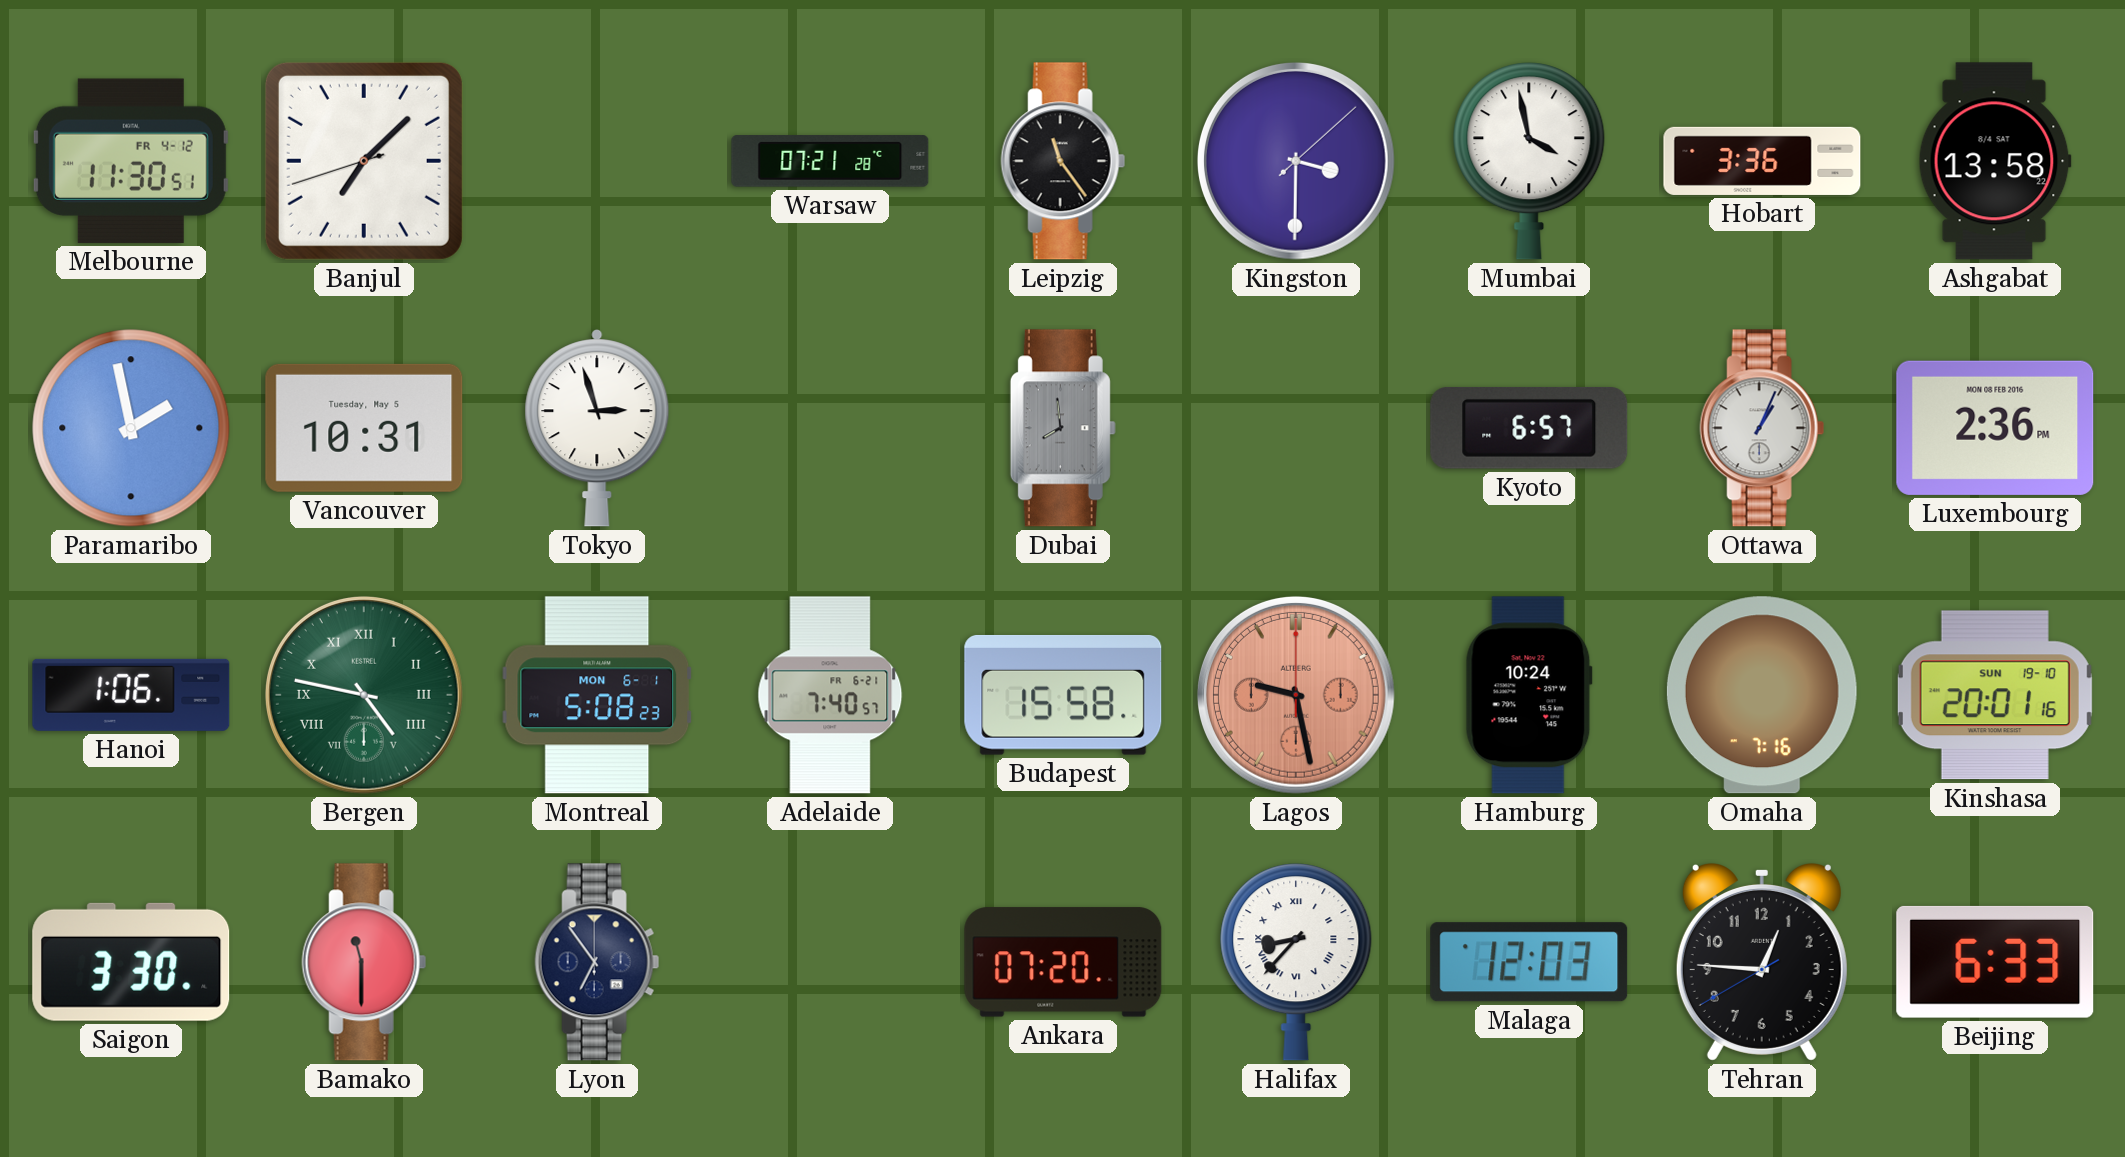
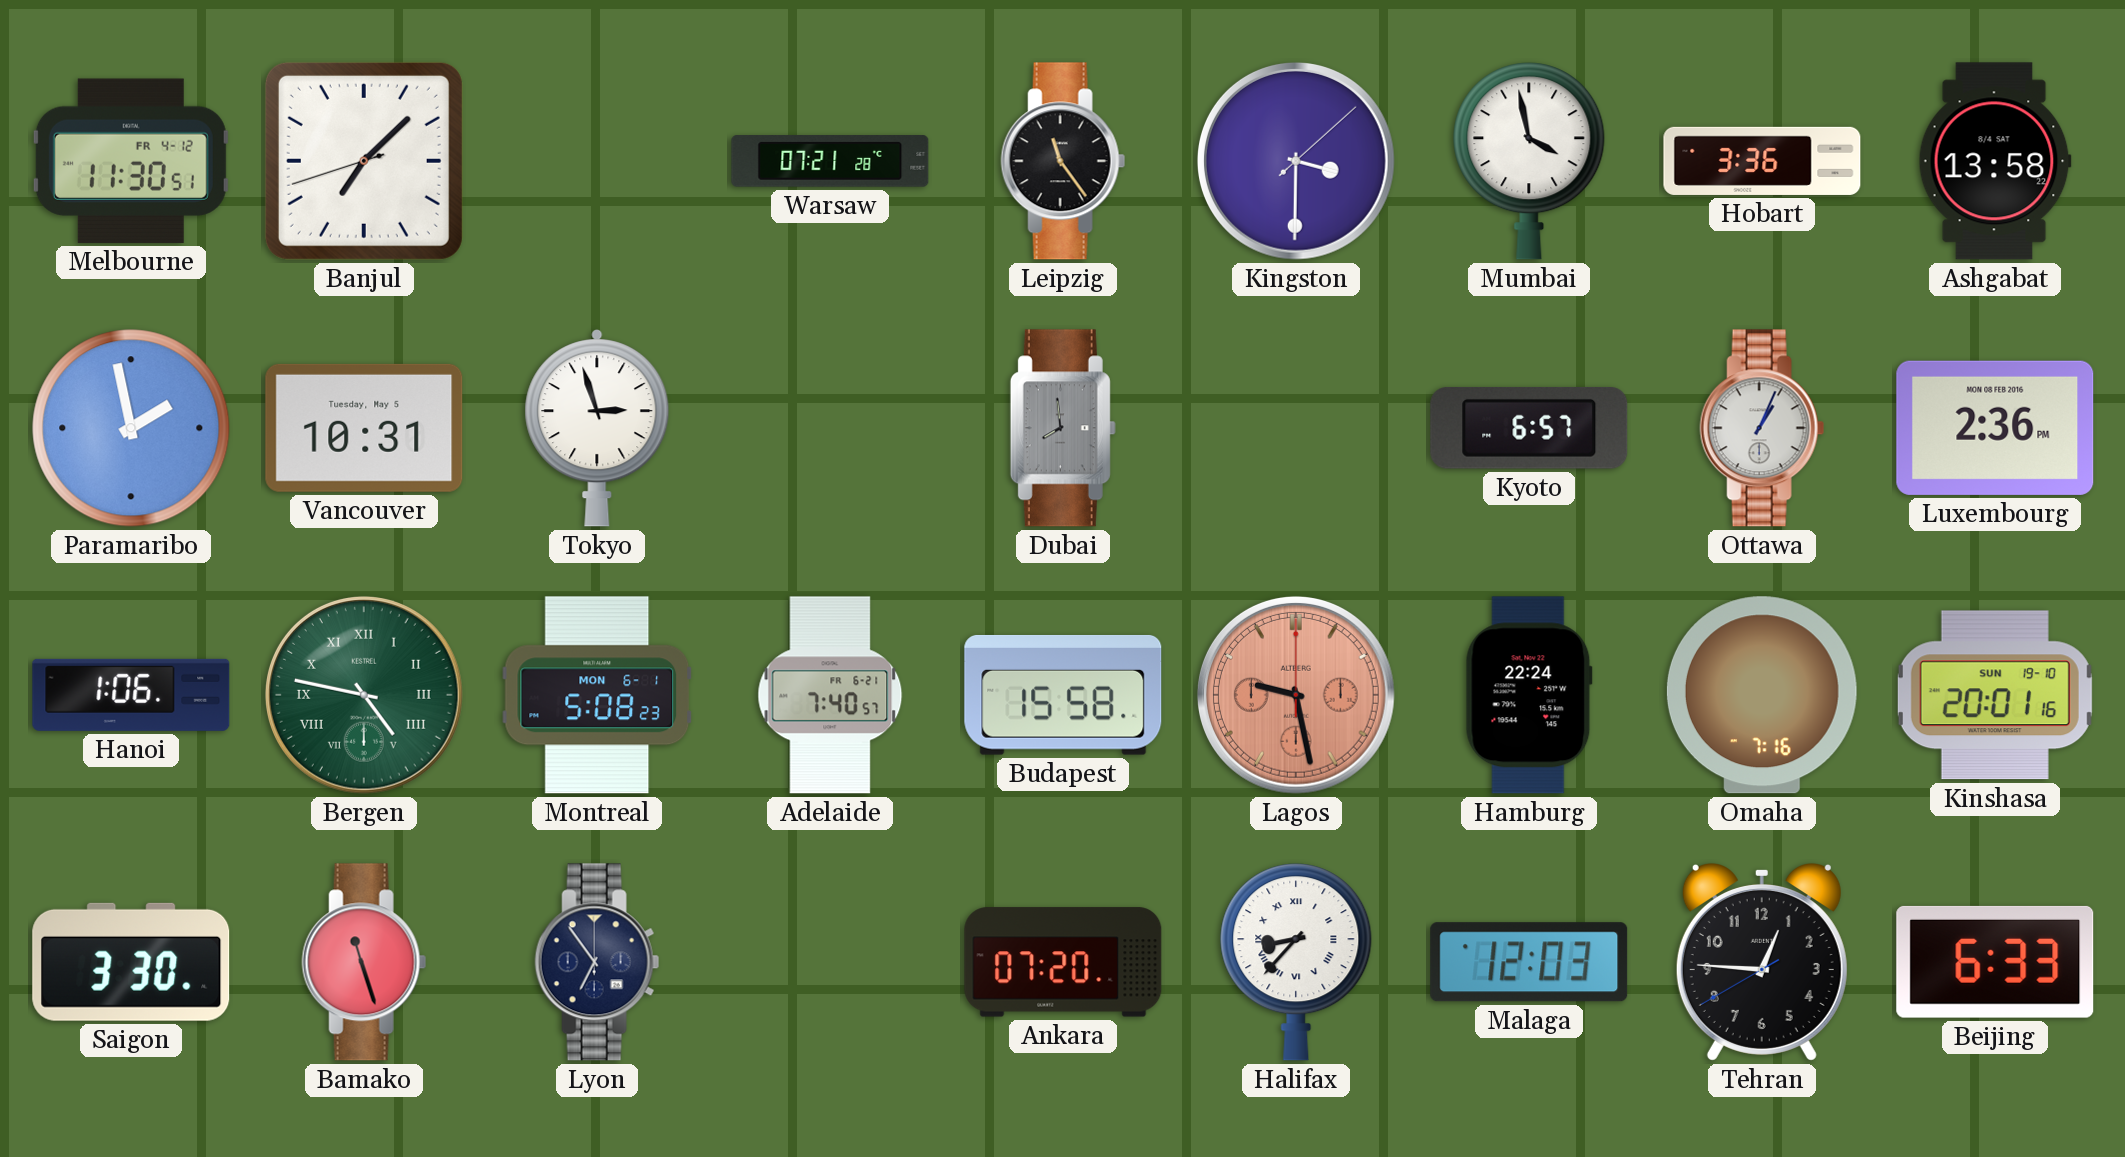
Hamburg: 10:24 -> 22:24 (1529, 695)
Bamako: 11:30 -> 11:27 (364, 962)
